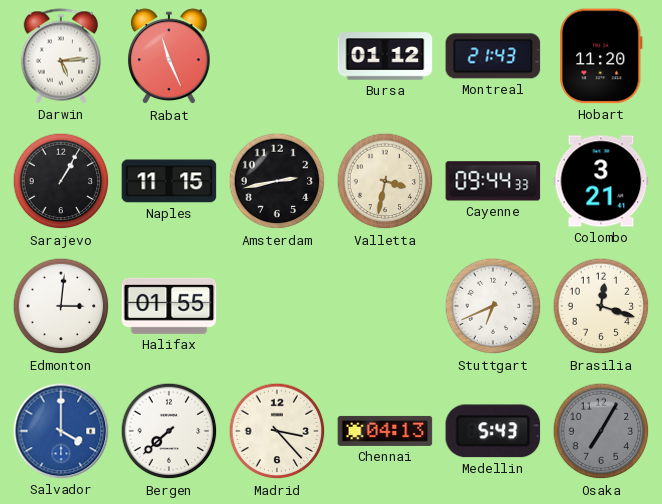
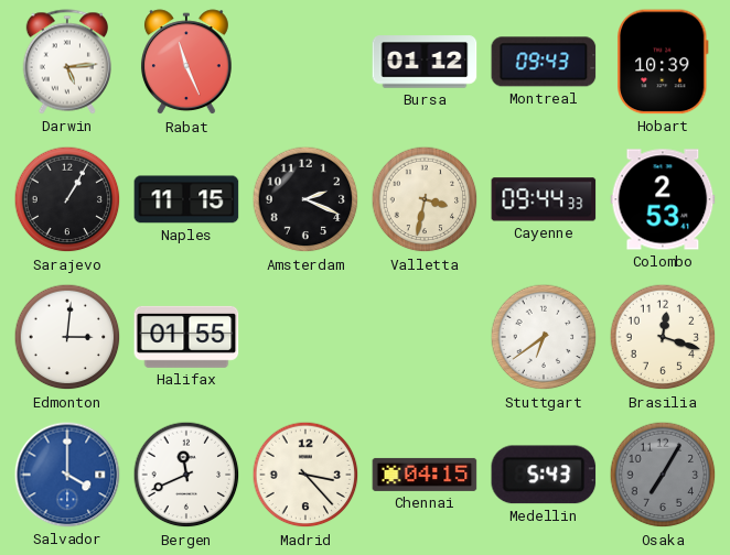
Montreal: 21:43 -> 09:43 (544, 62)
Hobart: 11:20 -> 10:39 (664, 62)
Amsterdam: 2:43 -> 2:19 (305, 199)
Colombo: 3:21 -> 2:53 (663, 199)
Stuttgart: 6:41 -> 6:39 (544, 337)
Bergen: 7:38 -> 11:41 (186, 475)
Chennai: 04:13 -> 04:15 (425, 475)
